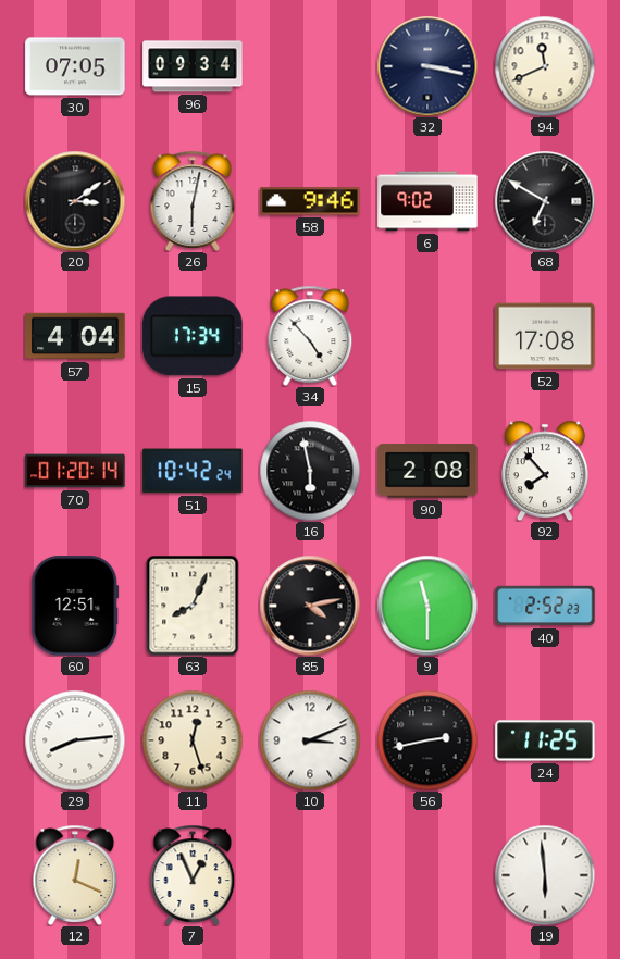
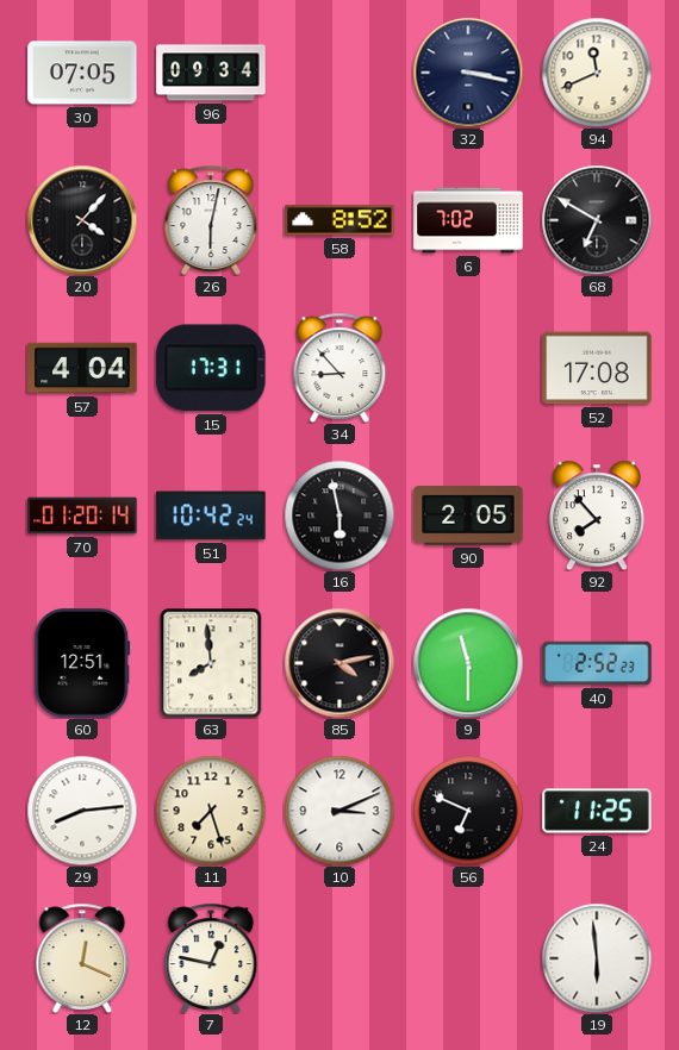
20: 3:09 -> 4:07 (82, 220)
58: 9:46 -> 8:52 (339, 220)
6: 9:02 -> 7:02 (468, 220)
15: 17:34 -> 17:31 (211, 368)
34: 4:53 -> 8:53 (339, 368)
90: 2:08 -> 2:05 (468, 515)
63: 8:04 -> 7:59 (211, 663)
11: 12:27 -> 7:27 (211, 811)
56: 2:43 -> 6:49 (468, 811)
7: 12:56 -> 12:47 (211, 958)
